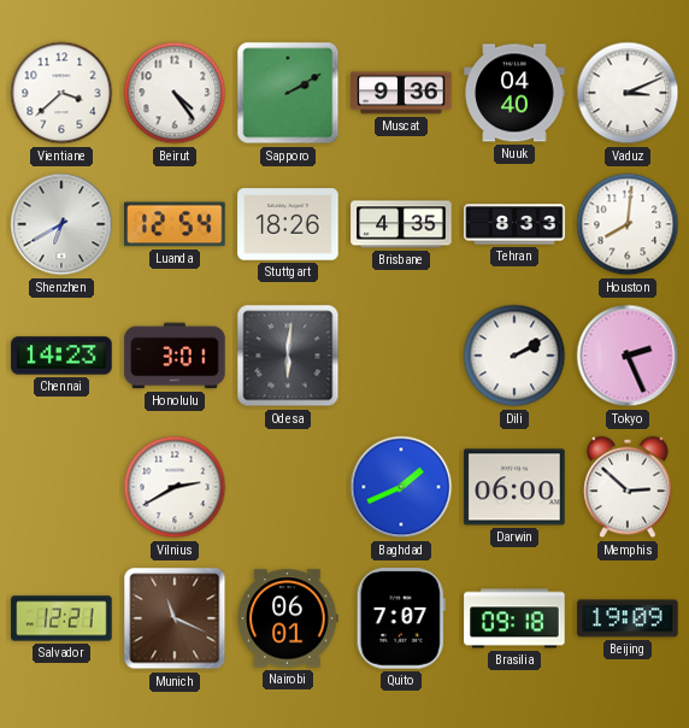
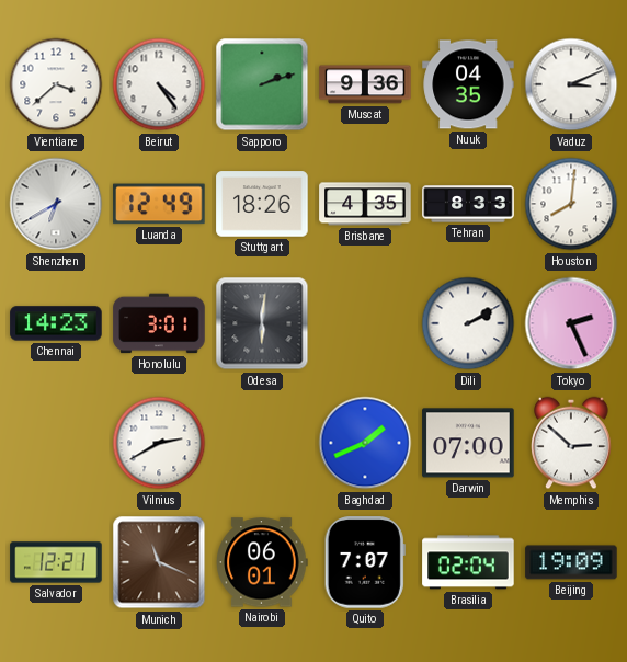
Sapporo: 2:10 -> 2:12 (262, 84)
Nuuk: 04:40 -> 04:35 (468, 84)
Luanda: 12:54 -> 12:49 (159, 204)
Darwin: 06:00 -> 07:00 (468, 443)
Brasilia: 09:18 -> 02:04 (468, 562)
